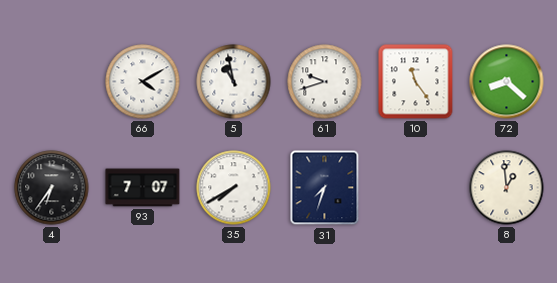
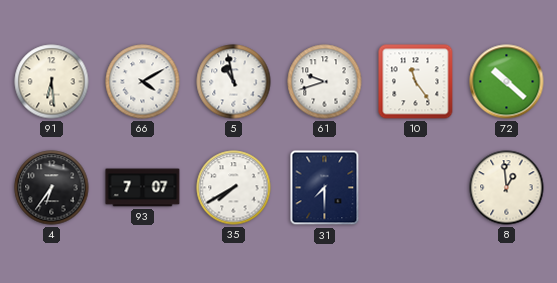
91: none -> 6:29 (52, 82)
72: 8:22 -> 10:22 (507, 82)
31: 7:33 -> 7:30 (325, 188)
